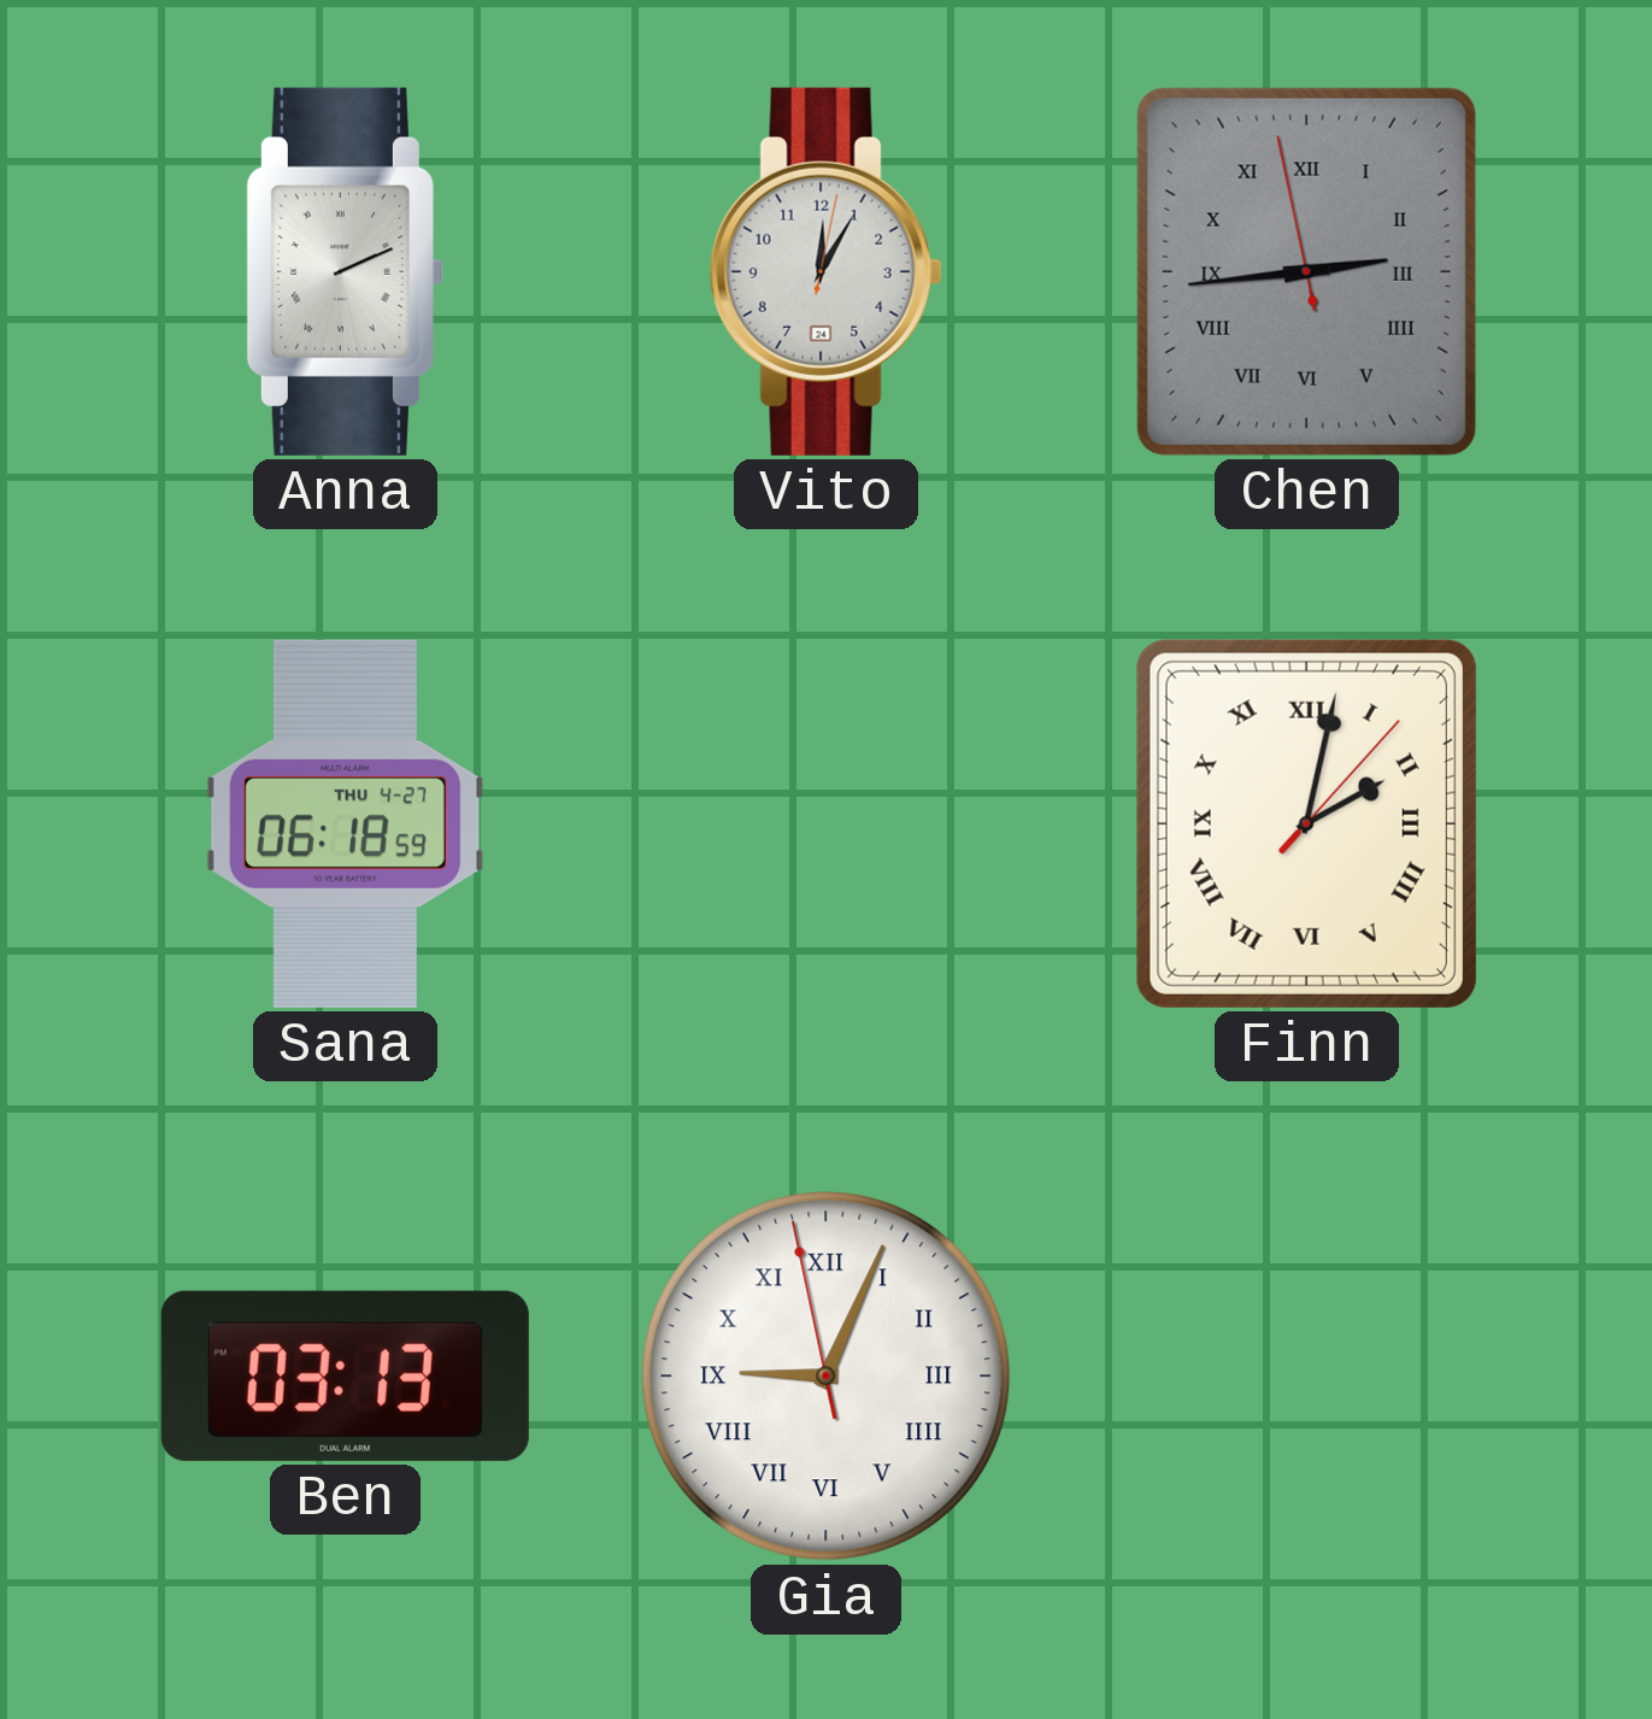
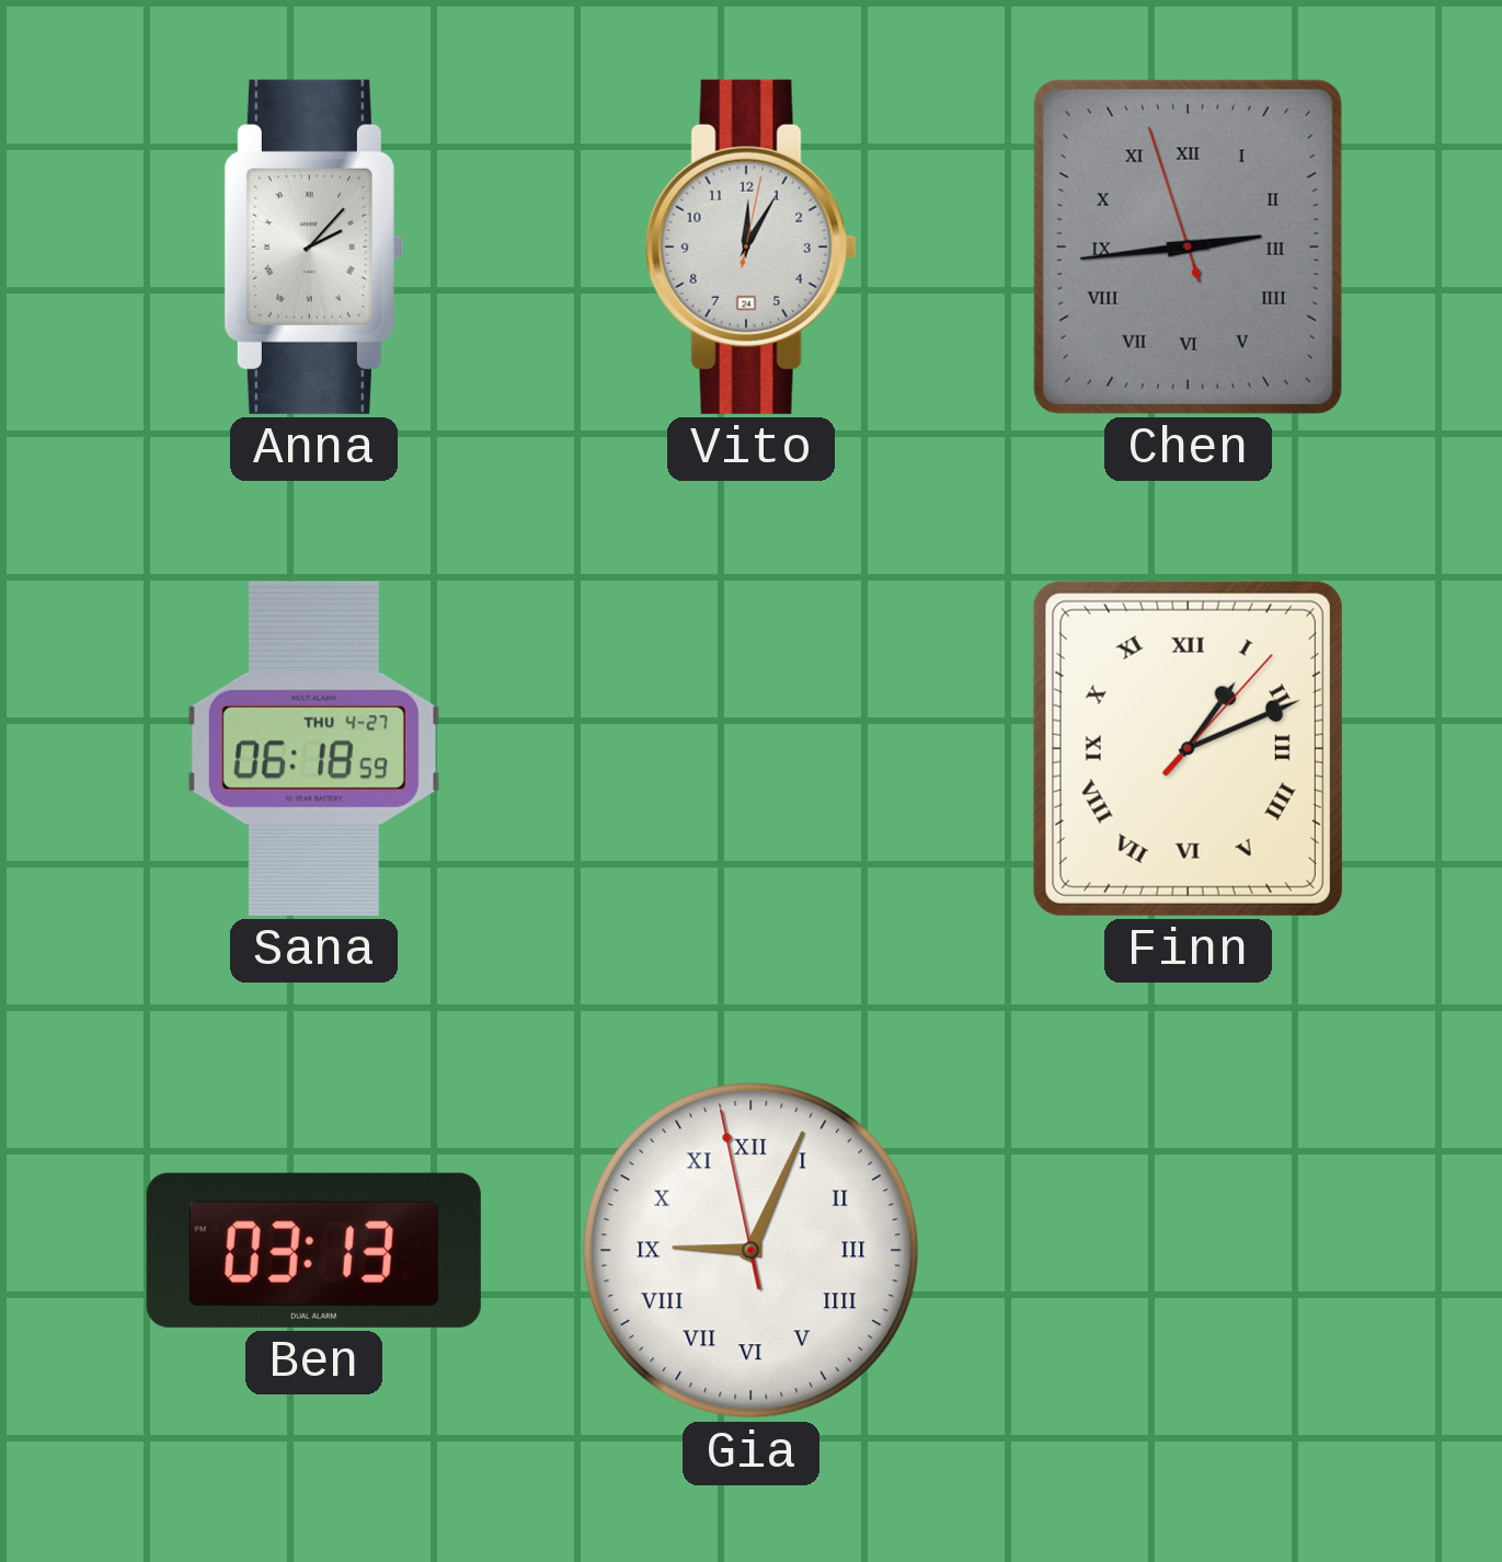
Anna: 2:11 -> 2:07 (313, 246)
Chen: 2:43:58 -> 2:43:57 (1188, 246)
Finn: 2:02 -> 1:11 (1188, 748)
